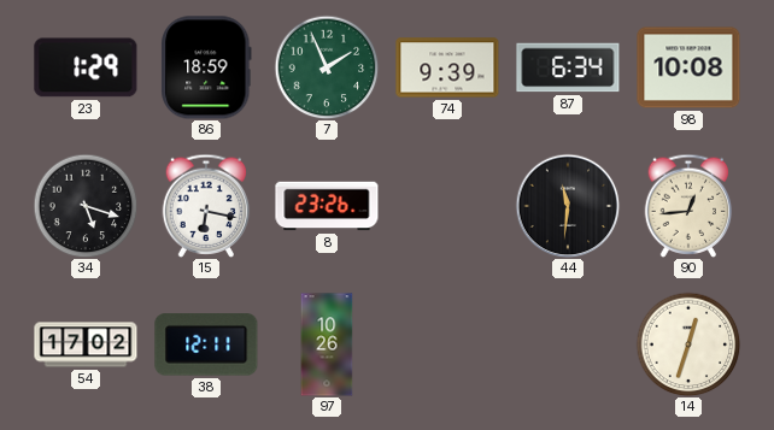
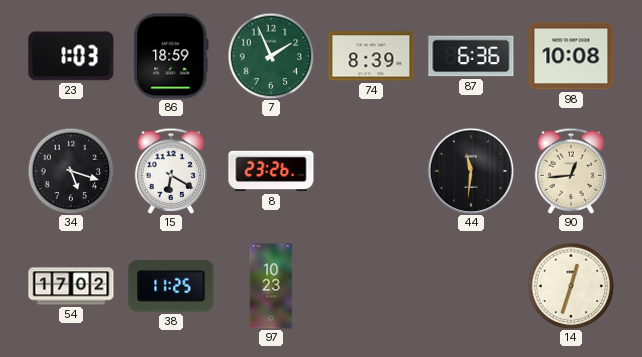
23: 1:29 -> 1:03 (71, 56)
74: 9:39 -> 8:39 (371, 56)
87: 6:34 -> 6:36 (471, 56)
15: 6:17 -> 6:20 (171, 171)
38: 12:11 -> 11:25 (171, 286)
97: 10:26 -> 10:23 (271, 286)
